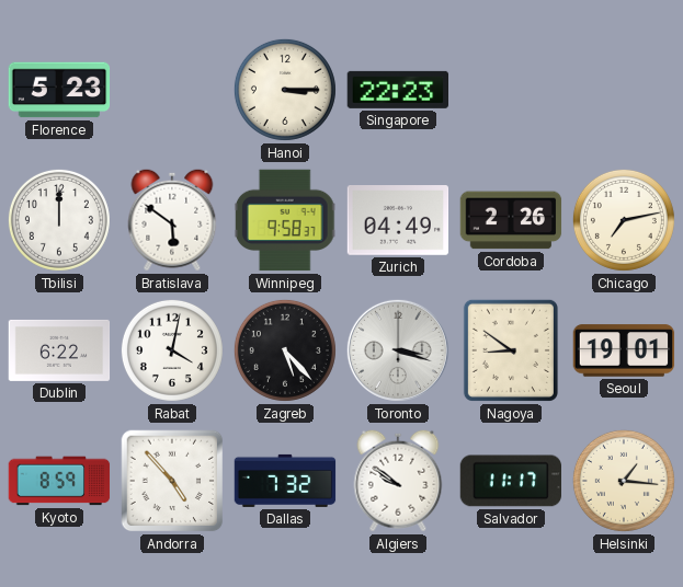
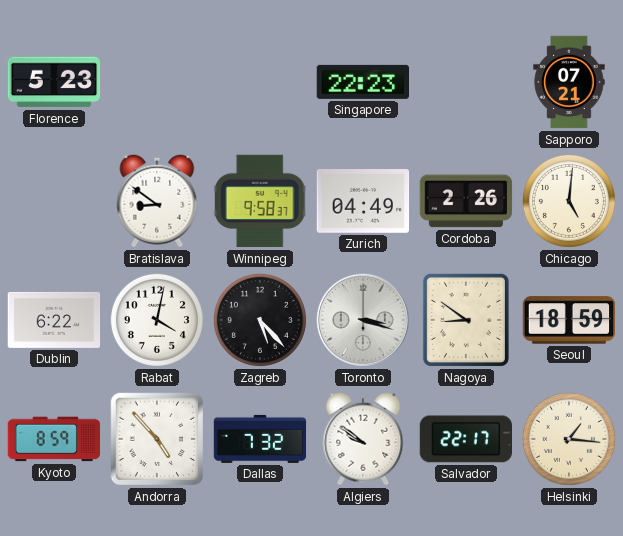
Hanoi: 3:15 -> none (285, 90)
Sapporo: none -> 07:21 (569, 82)
Tbilisi: 12:00 -> none (59, 220)
Bratislava: 5:51 -> 8:51 (157, 201)
Chicago: 7:13 -> 5:01 (569, 201)
Seoul: 19:01 -> 18:59 (569, 320)
Salvador: 11:17 -> 22:17 (465, 439)
